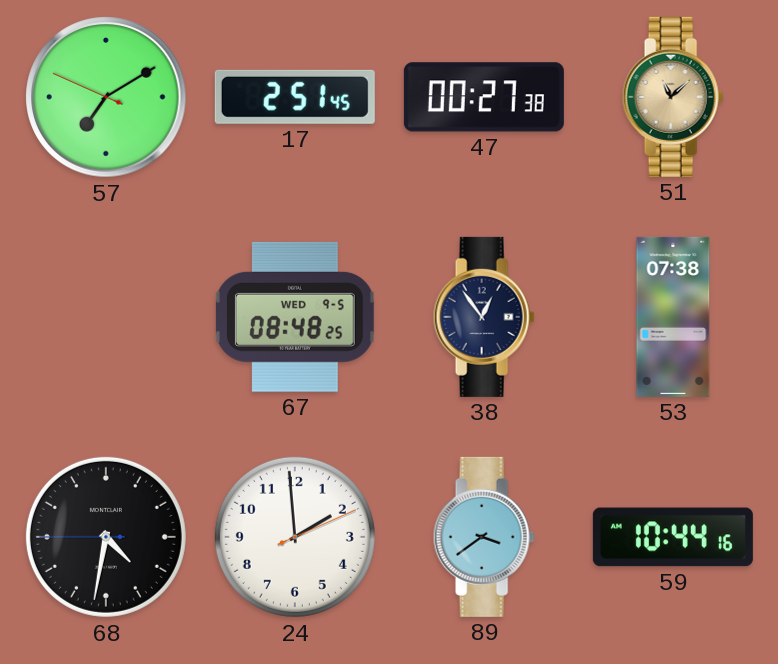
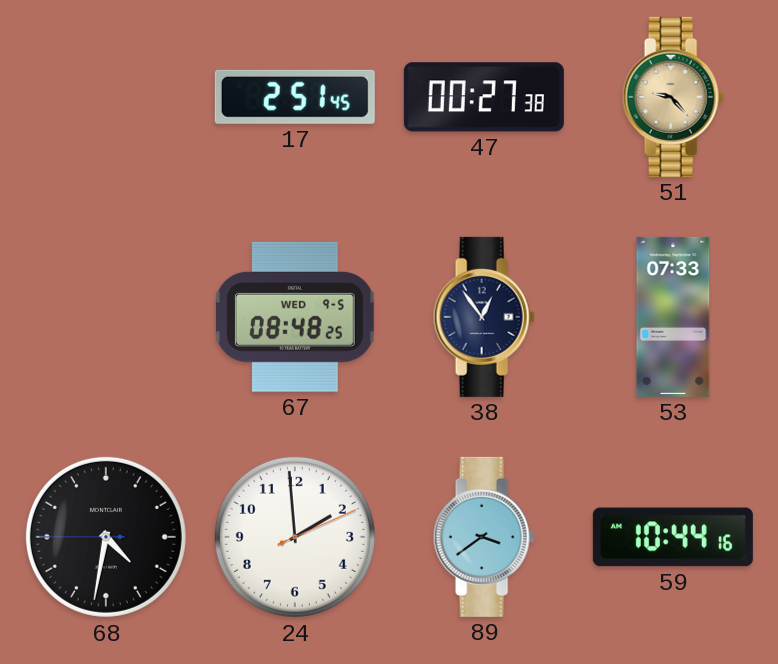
57: 7:09 -> none (106, 97)
51: 11:08 -> 9:23 (673, 97)
53: 07:38 -> 07:33 (673, 317)
